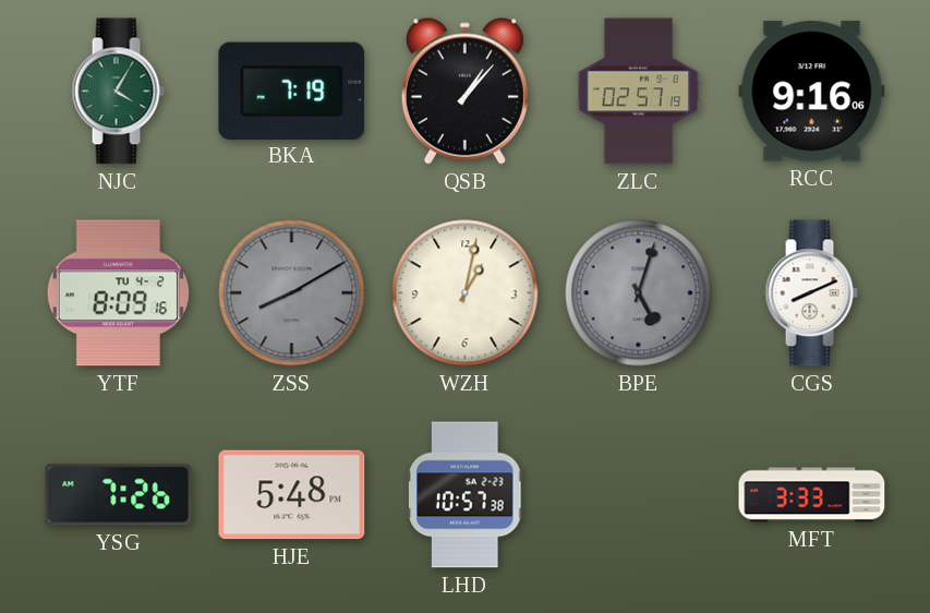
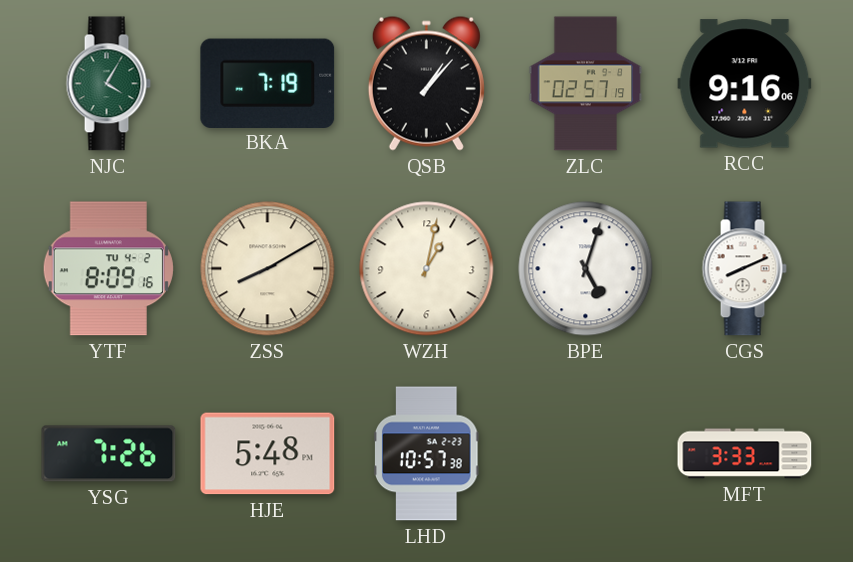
ZSS dial: grey -> cream (268, 269)
BPE dial: grey -> white (586, 269)
